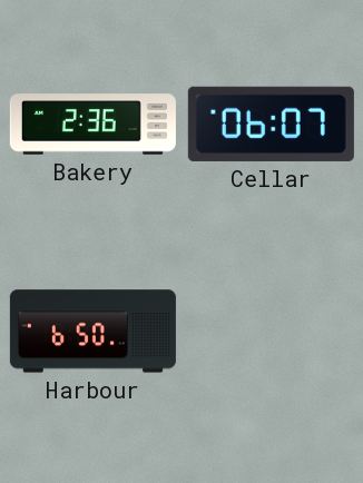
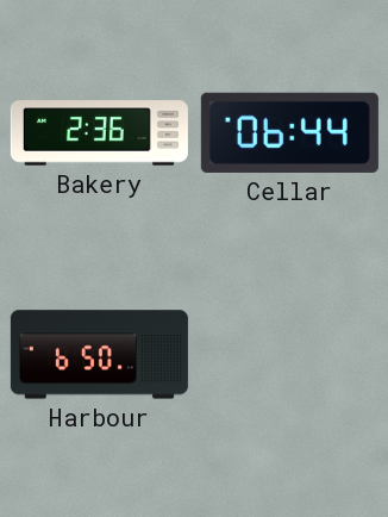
Cellar: 06:07 -> 06:44 (289, 132)
